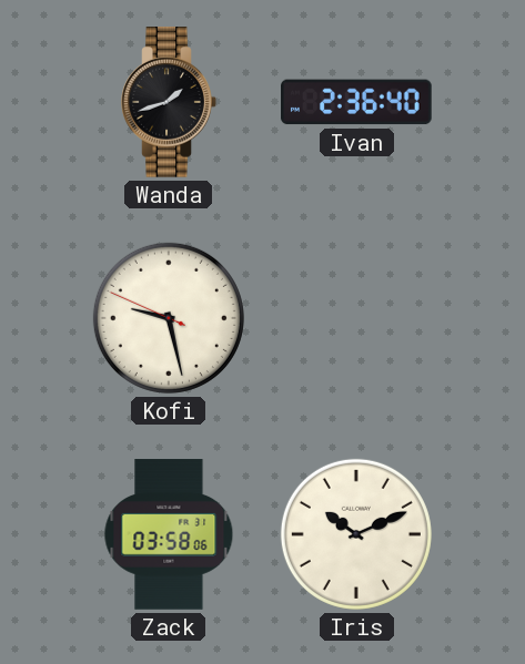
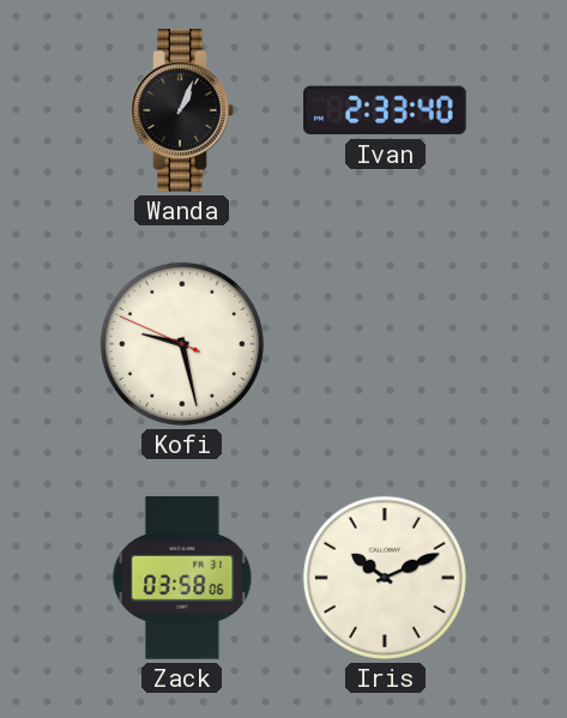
Wanda: 1:42 -> 1:04 (182, 110)
Ivan: 2:36 -> 2:33 (385, 110)
